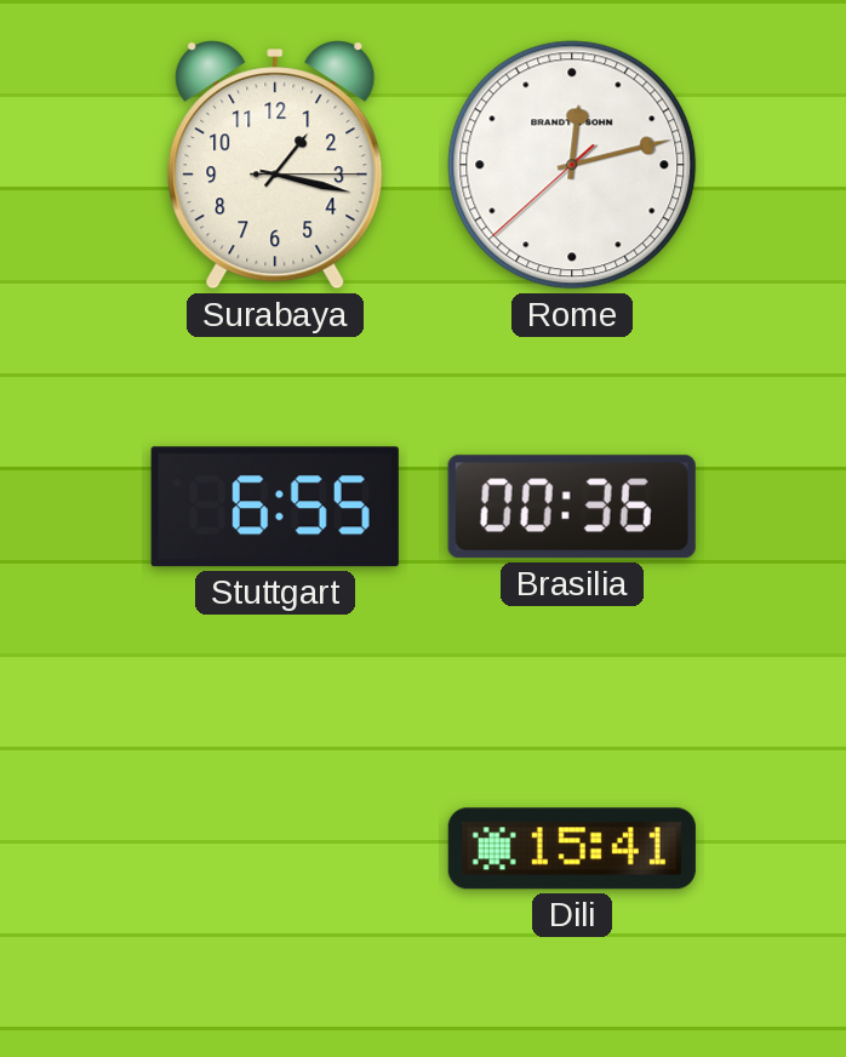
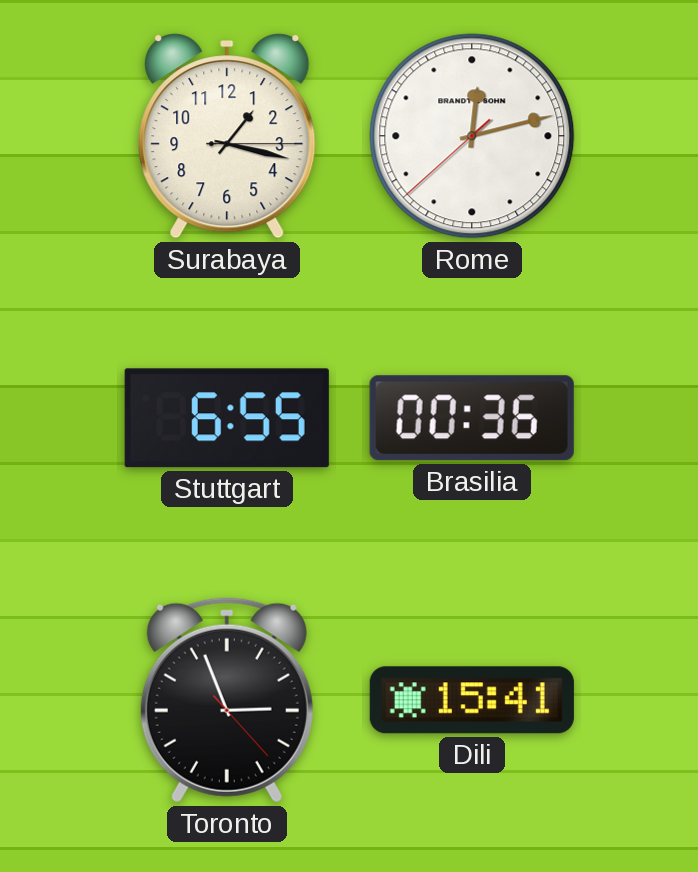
Toronto: none -> 2:56 (227, 700)
